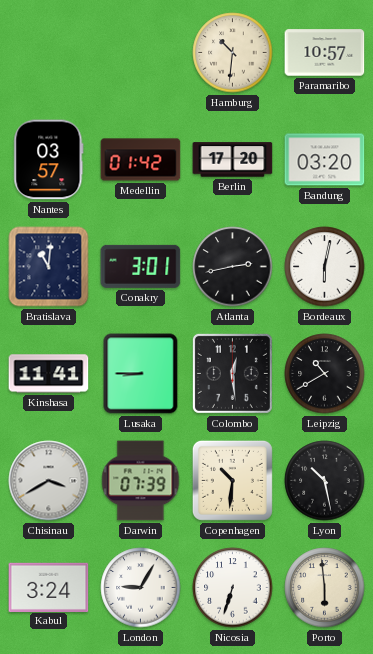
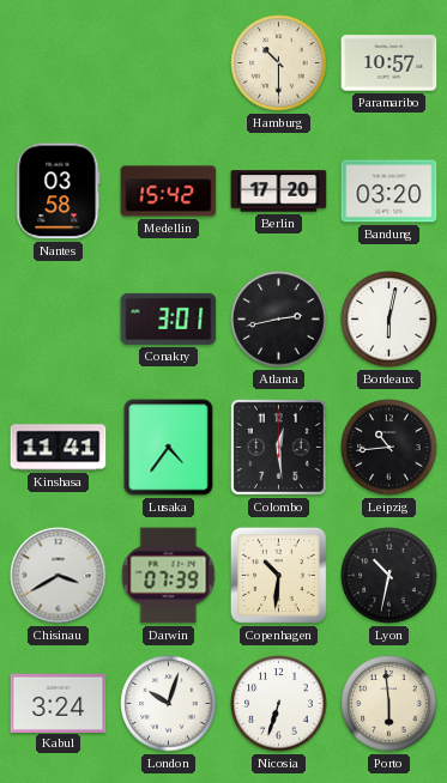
Hamburg: 10:31 -> 10:30 (279, 63)
Nantes: 03:57 -> 03:58 (59, 192)
Medellin: 01:42 -> 15:42 (169, 192)
Bratislava: 11:01 -> none (49, 267)
Lusaka: 8:45 -> 4:36 (169, 448)
Leipzig: 10:40 -> 10:44 (389, 448)
Lyon: 10:28 -> 10:32 (389, 576)
London: 9:05 -> 10:03 (169, 704)
